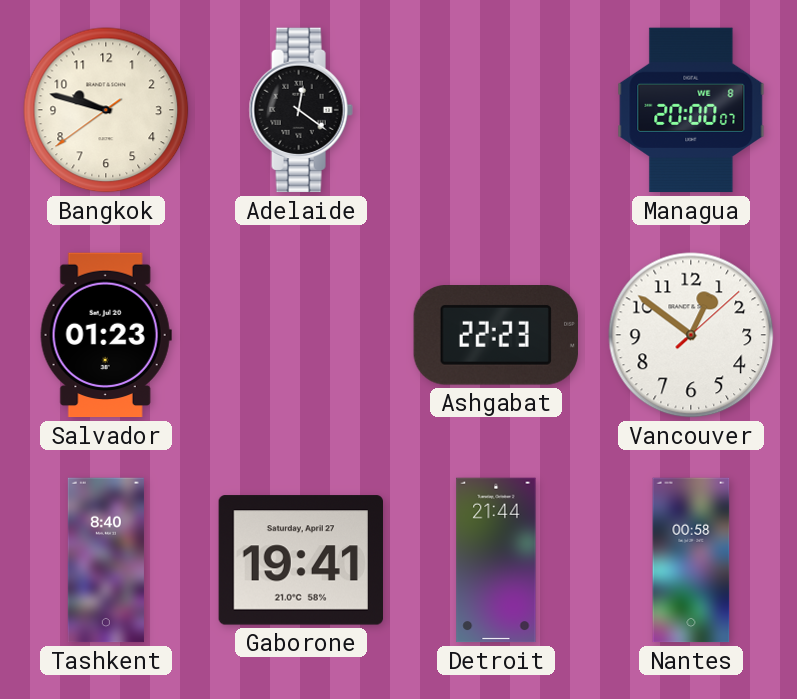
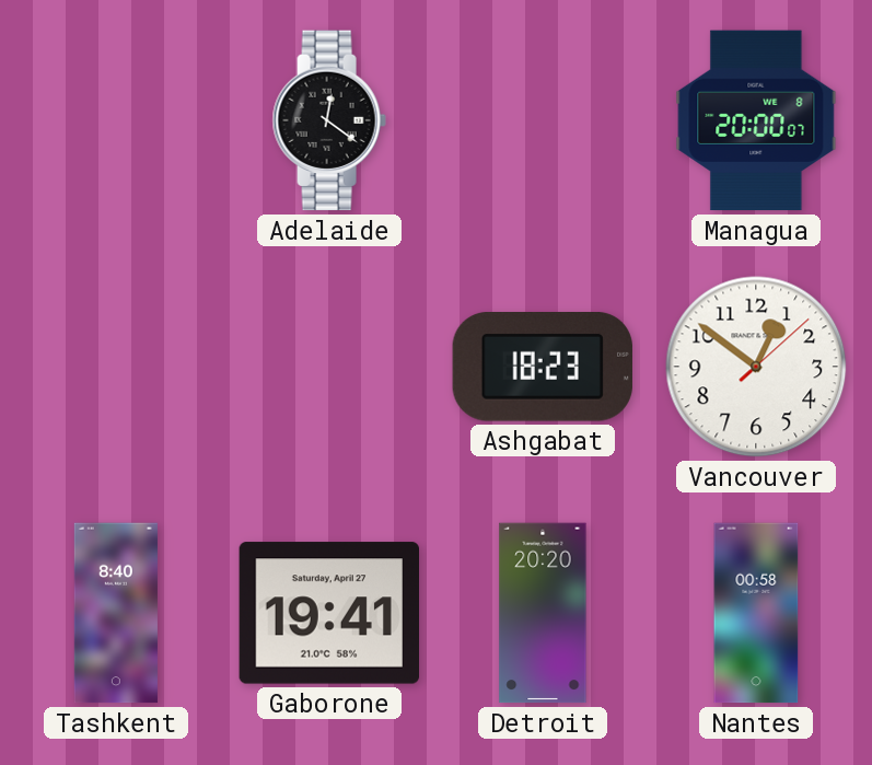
Bangkok: 9:47 -> none (106, 110)
Salvador: 01:23 -> none (106, 335)
Ashgabat: 22:23 -> 18:23 (543, 368)
Detroit: 21:44 -> 20:20 (543, 613)
